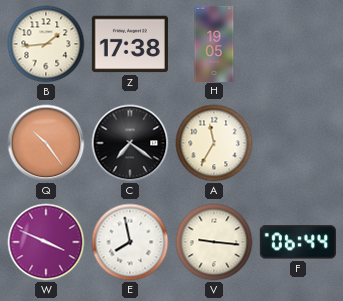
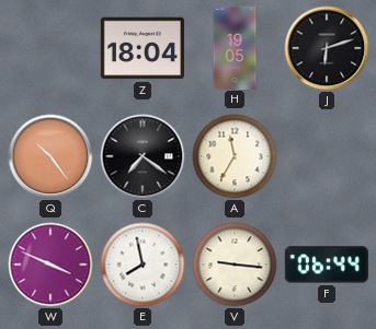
B: 1:44 -> none (46, 44)
Z: 17:38 -> 18:04 (143, 48)
J: none -> 6:12 (327, 48)
